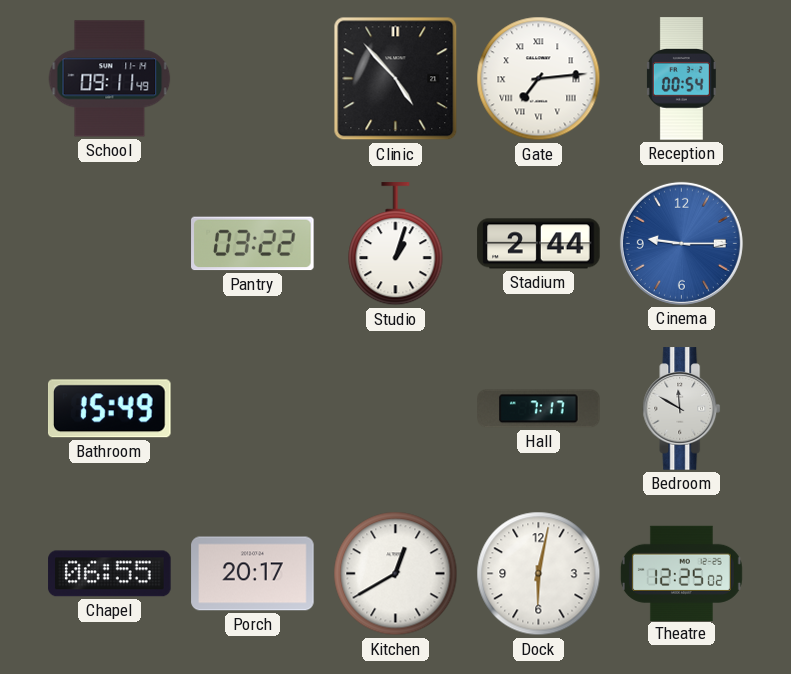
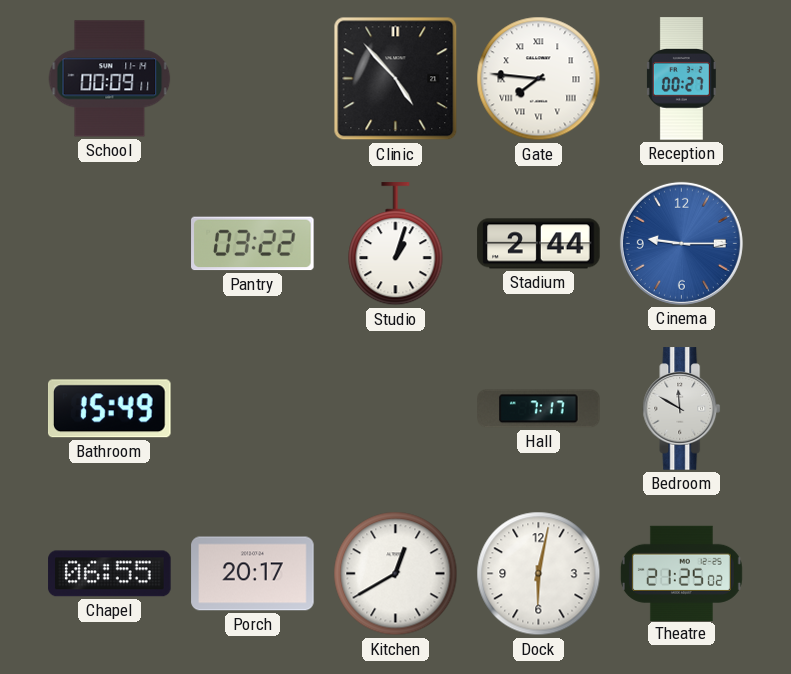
School: 09:11 -> 00:09 (110, 79)
Gate: 7:14 -> 7:46 (539, 79)
Reception: 00:54 -> 00:27 (681, 79)
Theatre: 12:25 -> 21:25 (681, 573)
